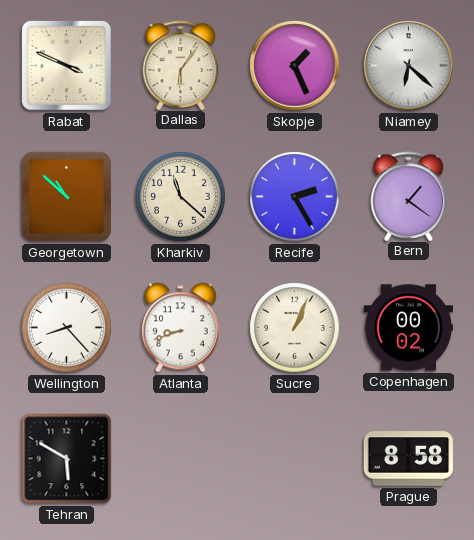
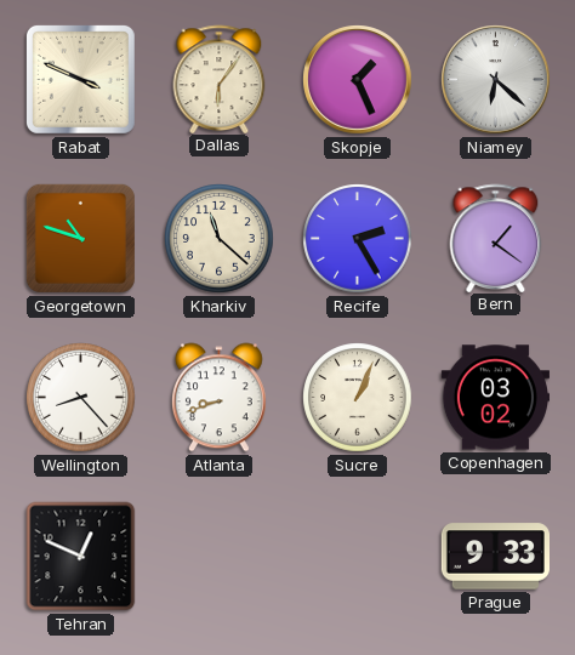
Georgetown: 10:52 -> 10:48 (80, 238)
Copenhagen: 00:02 -> 03:02 (495, 398)
Tehran: 5:50 -> 12:49 (81, 557)
Prague: 8:58 -> 9:33 (495, 557)
